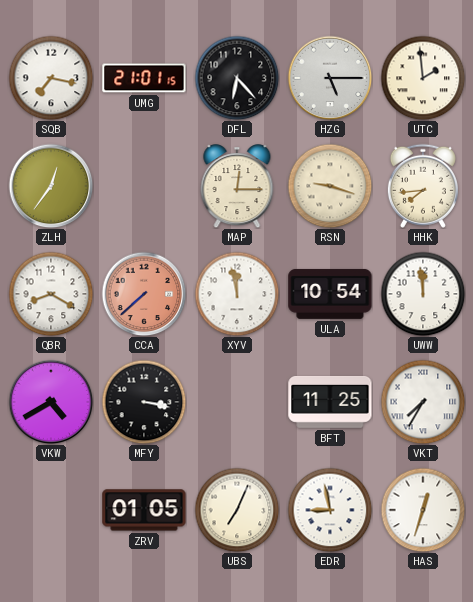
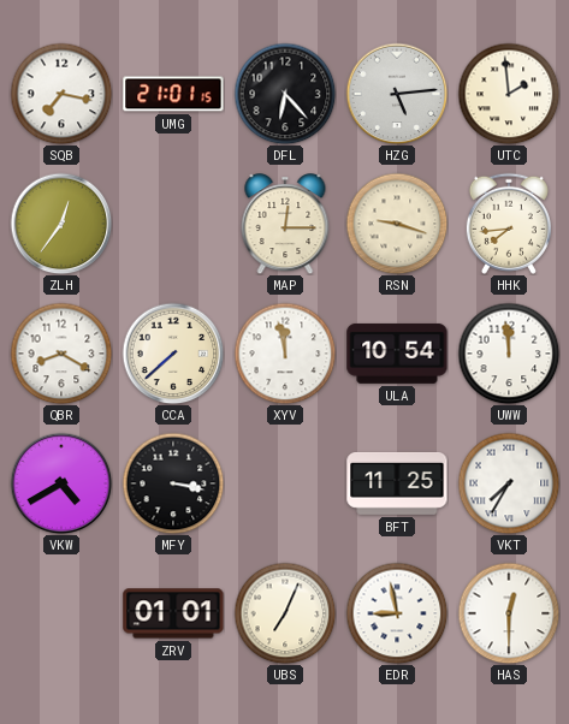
HZG: 5:15 -> 5:14 (397, 94)
CCA dial: salmon -> cream (173, 354)
ZRV: 01:05 -> 01:01 (173, 613)
HAS: 12:33 -> 12:30 (509, 613)
